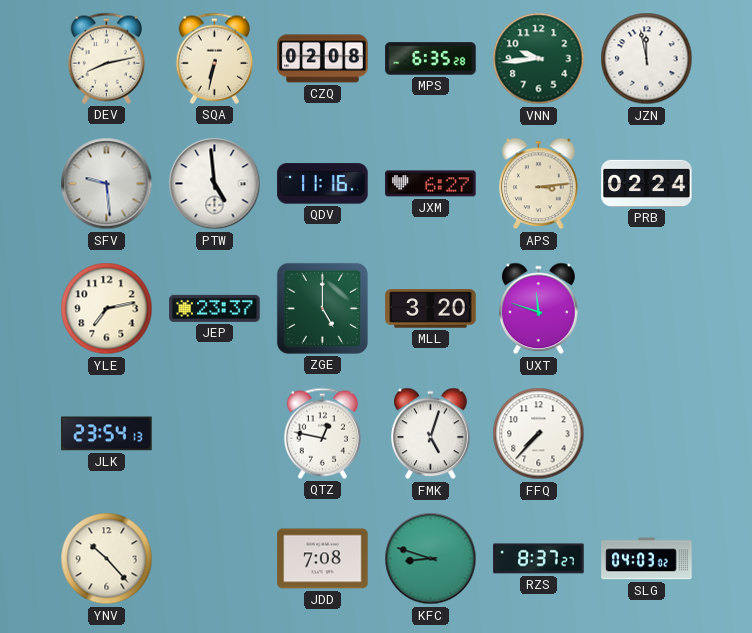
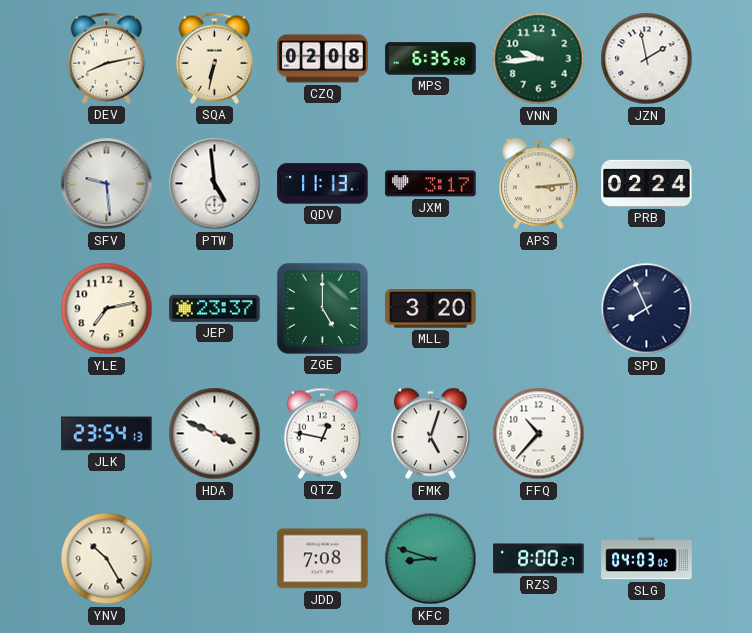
JZN: 11:58 -> 1:58 (647, 59)
QDV: 11:16 -> 11:13 (323, 184)
JXM: 6:27 -> 3:17 (431, 184)
UXT: 11:48 -> none (539, 309)
SPD: none -> 7:56 (647, 309)
HDA: none -> 3:49 (215, 434)
FFQ: 7:37 -> 10:37 (539, 434)
YNV: 10:23 -> 10:25 (107, 559)
RZS: 8:37 -> 8:00 (539, 559)
